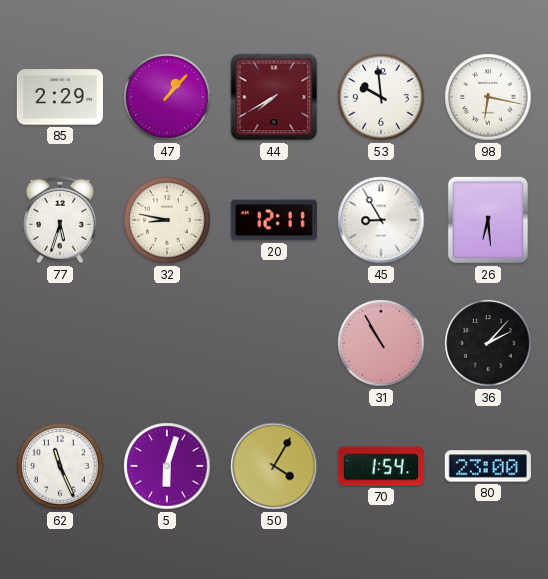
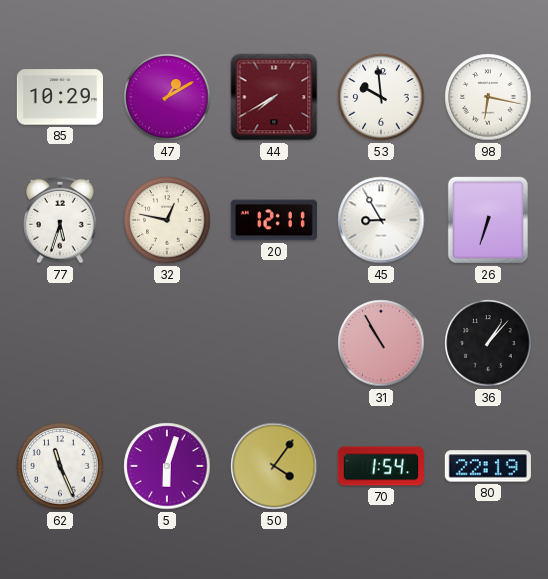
85: 2:29 -> 10:29 (60, 97)
47: 1:07 -> 1:10 (167, 97)
32: 8:47 -> 12:47 (167, 220)
26: 6:29 -> 6:33 (488, 220)
36: 2:07 -> 1:07 (488, 343)
50: 4:05 -> 4:06 (274, 466)
80: 23:00 -> 22:19 (488, 466)
